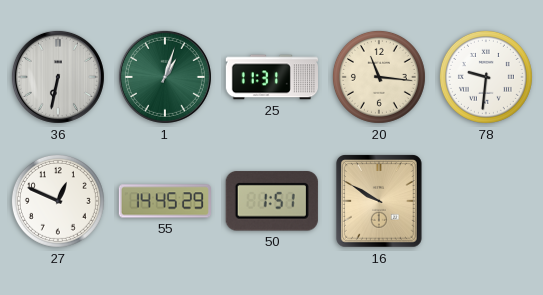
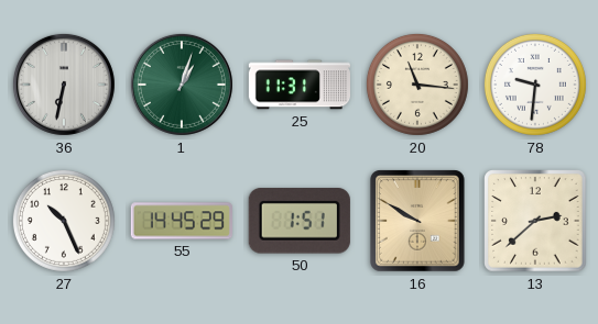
27: 12:49 -> 10:26 (64, 221)
13: none -> 2:38 (535, 221)
